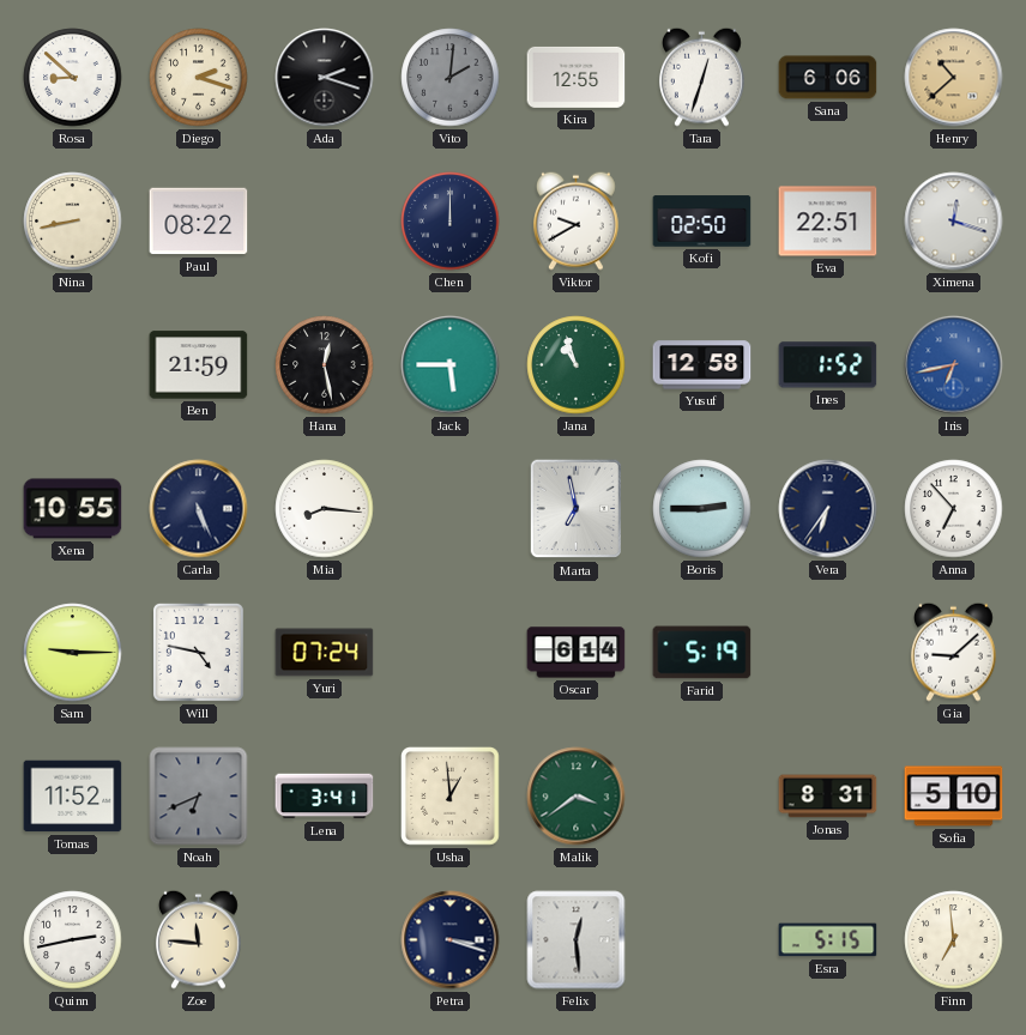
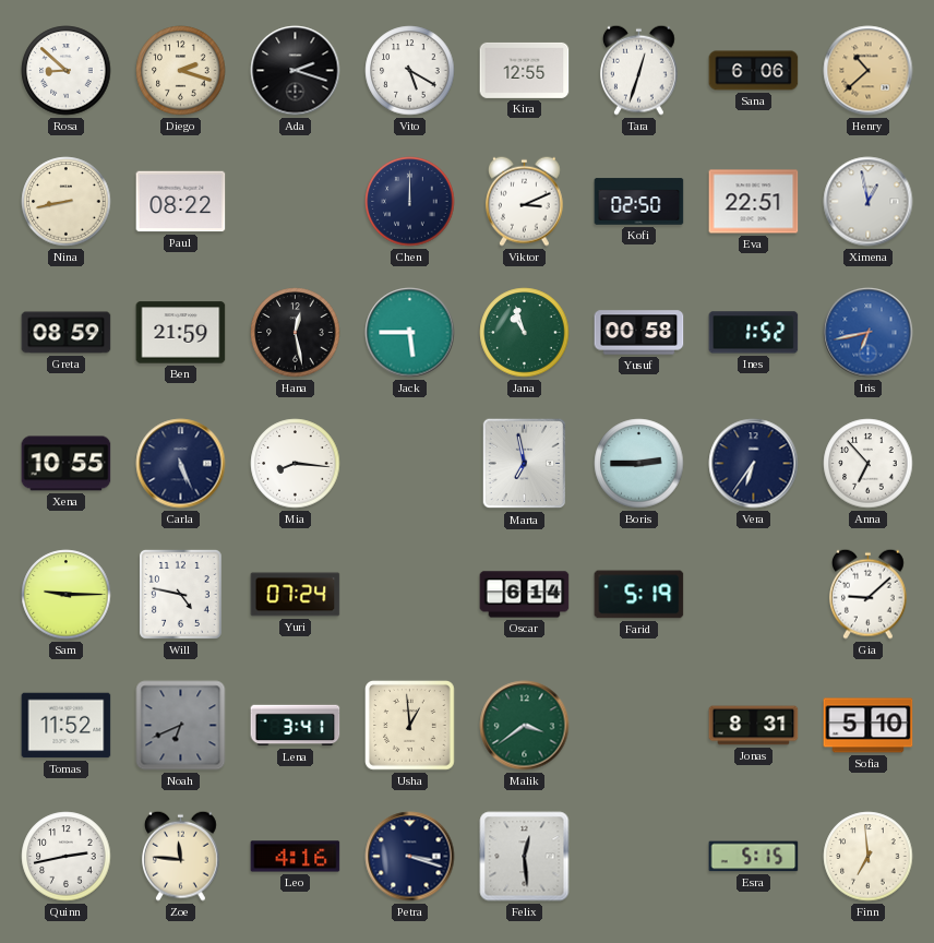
Vito: 2:01 -> 5:20 (410, 71)
Vito dial: grey -> white (410, 71)
Viktor: 9:40 -> 3:11 (524, 201)
Ximena: 12:18 -> 12:58 (869, 202)
Greta: none -> 08:59 (67, 333)
Yusuf: 12:58 -> 00:58 (639, 333)
Leo: none -> 4:16 (296, 857)
